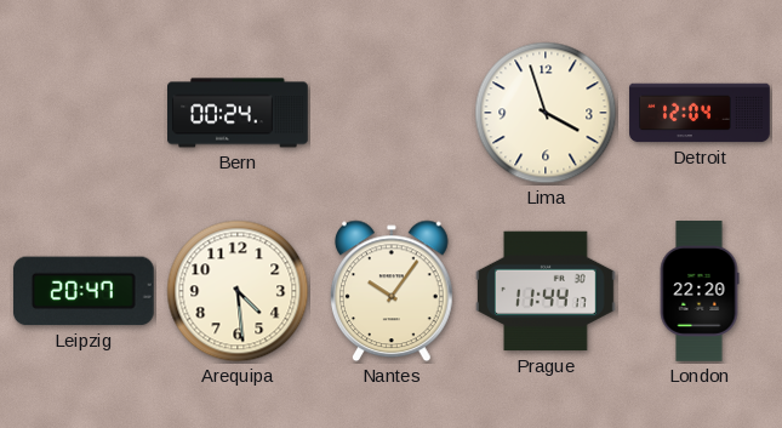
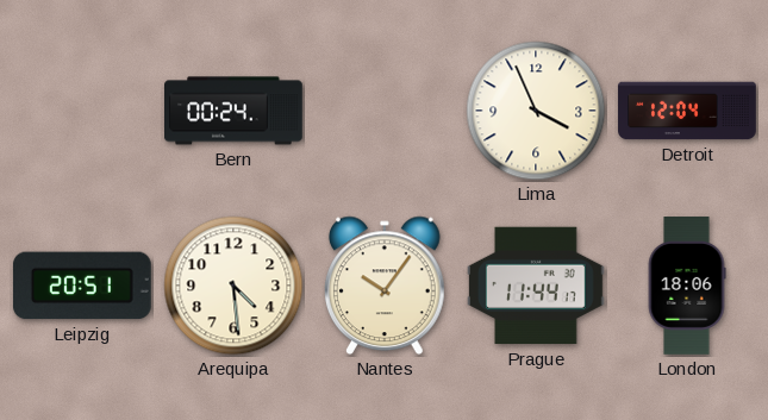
Lima: 3:57 -> 3:56 (536, 111)
Leipzig: 20:47 -> 20:51 (82, 286)
London: 22:20 -> 18:06 (687, 286)
